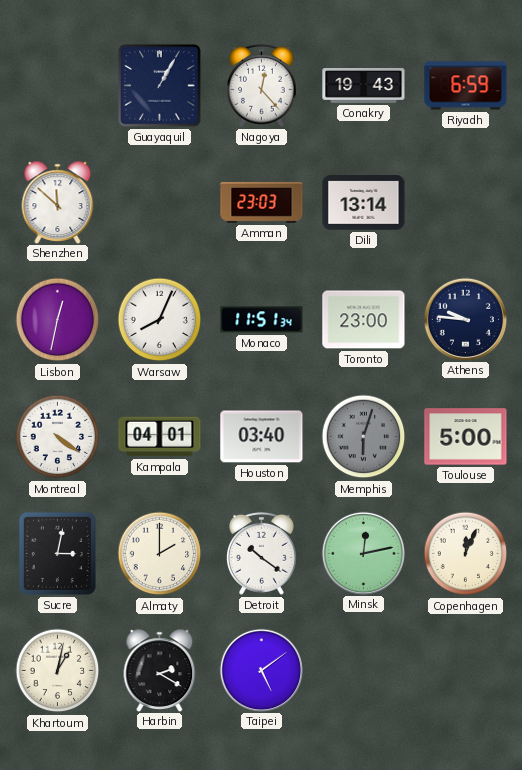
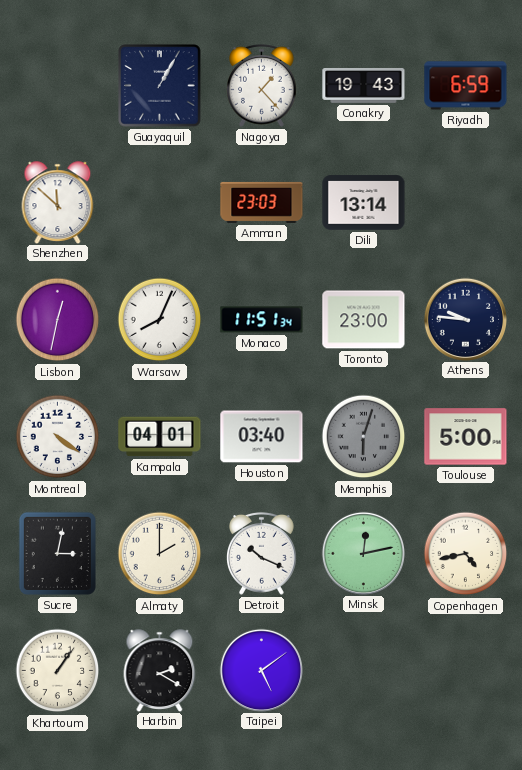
Nagoya: 12:23 -> 1:23 (262, 85)
Detroit: 10:21 -> 10:19 (262, 553)
Copenhagen: 12:04 -> 4:43 (466, 554)
Khartoum: 1:02 -> 1:06 (58, 671)
